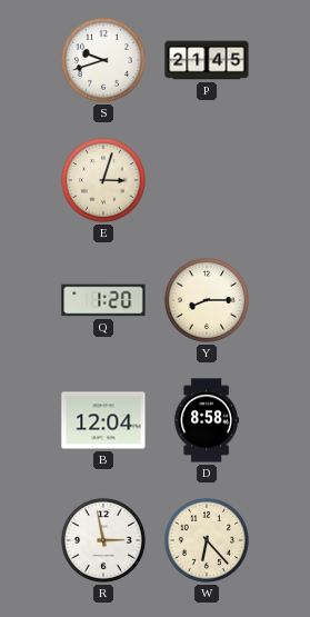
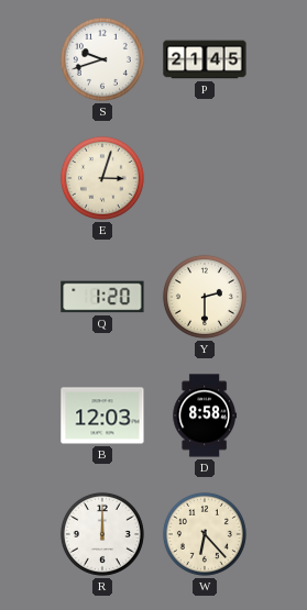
Y: 8:15 -> 2:30 (205, 297)
B: 12:04 -> 12:03 (102, 415)
R: 2:58 -> 12:00 (102, 534)
